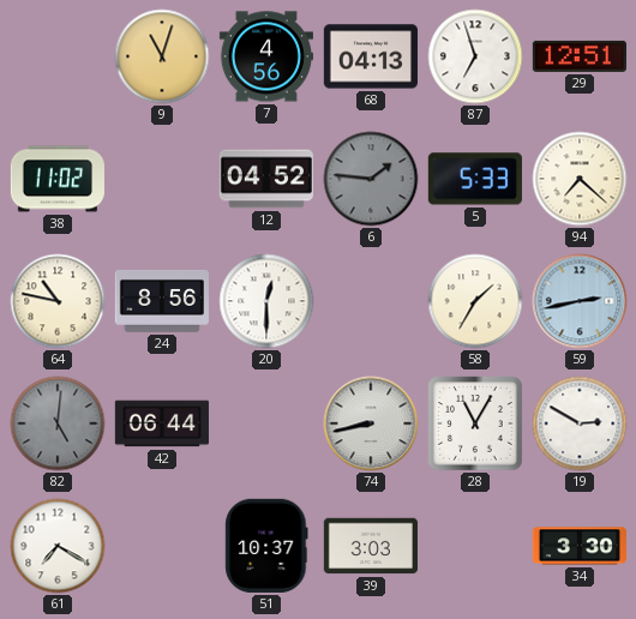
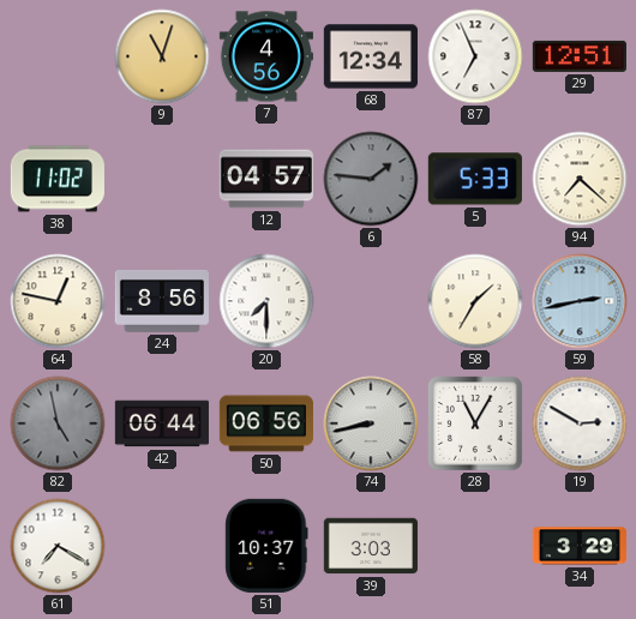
68: 04:13 -> 12:34 (371, 56)
87: 6:57 -> 6:56 (475, 56)
12: 04:52 -> 04:57 (266, 179)
64: 10:47 -> 12:47 (58, 301)
20: 12:30 -> 7:30 (266, 301)
82: 5:01 -> 4:58 (58, 423)
50: none -> 06:56 (265, 423)
34: 3:30 -> 3:29 (580, 546)
